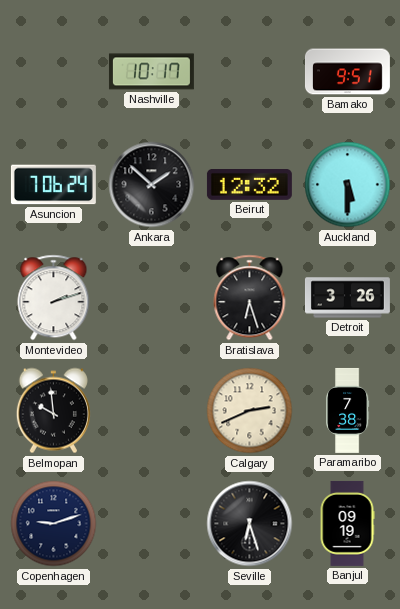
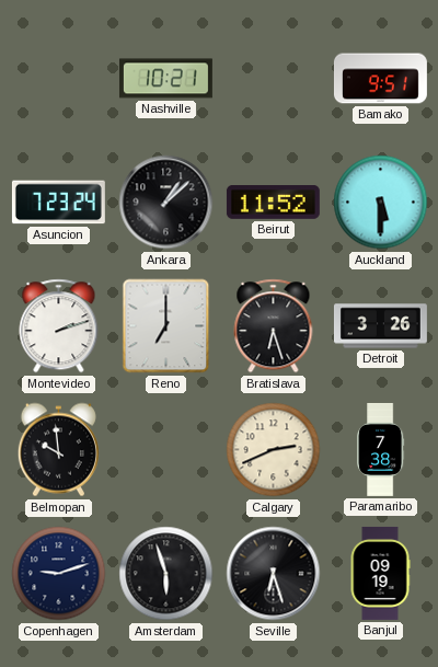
Nashville: 10:17 -> 10:21 (165, 79)
Asuncion: 7:06 -> 7:23 (58, 203)
Ankara: 1:52 -> 1:08 (166, 203)
Beirut: 12:32 -> 11:52 (273, 203)
Reno: none -> 7:00 (166, 326)
Amsterdam: none -> 5:57 (166, 574)
